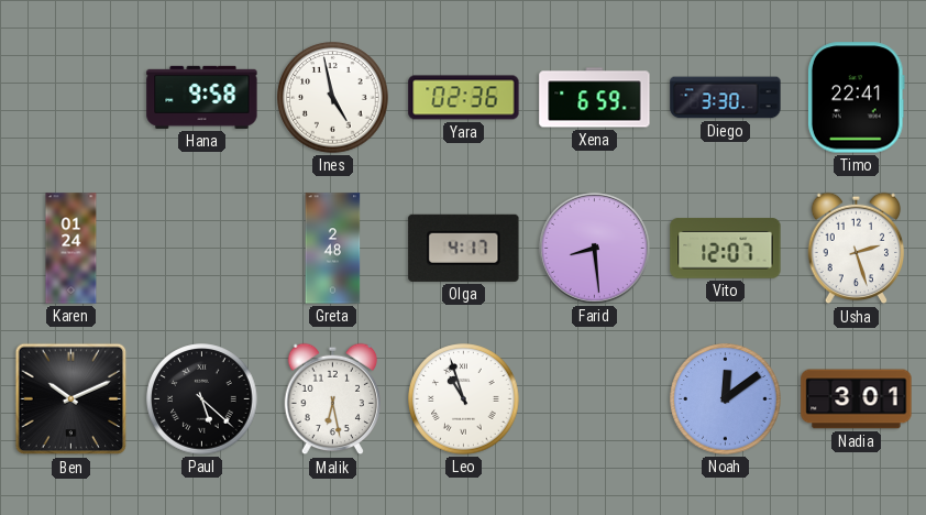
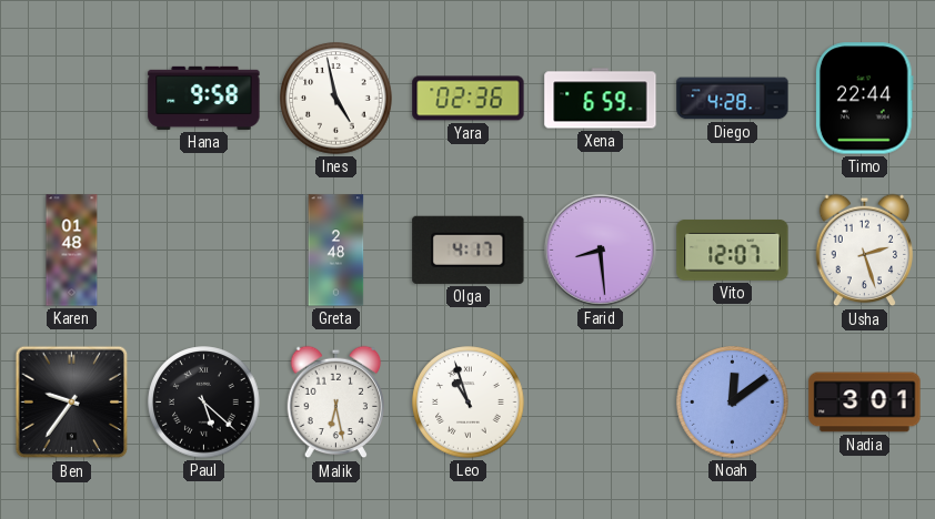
Diego: 3:30 -> 4:28 (733, 99)
Timo: 22:41 -> 22:44 (864, 99)
Karen: 01:24 -> 01:48 (72, 251)
Ben: 10:11 -> 9:36 (72, 403)
